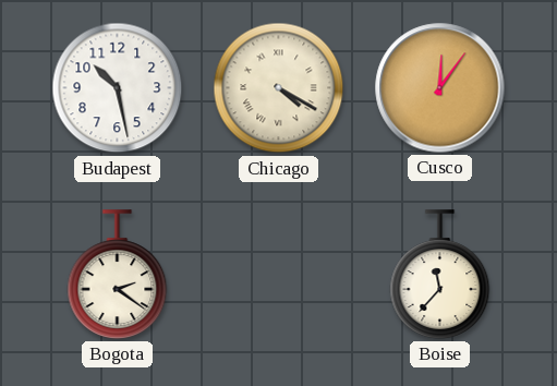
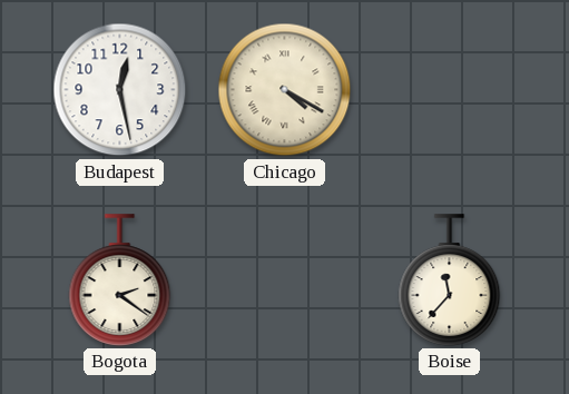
Budapest: 10:28 -> 12:28 (120, 90)
Cusco: 12:06 -> none (440, 88)
